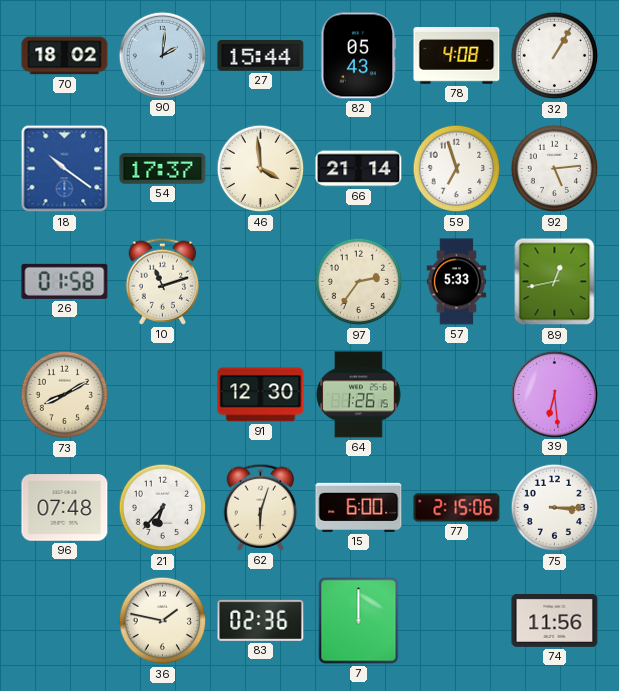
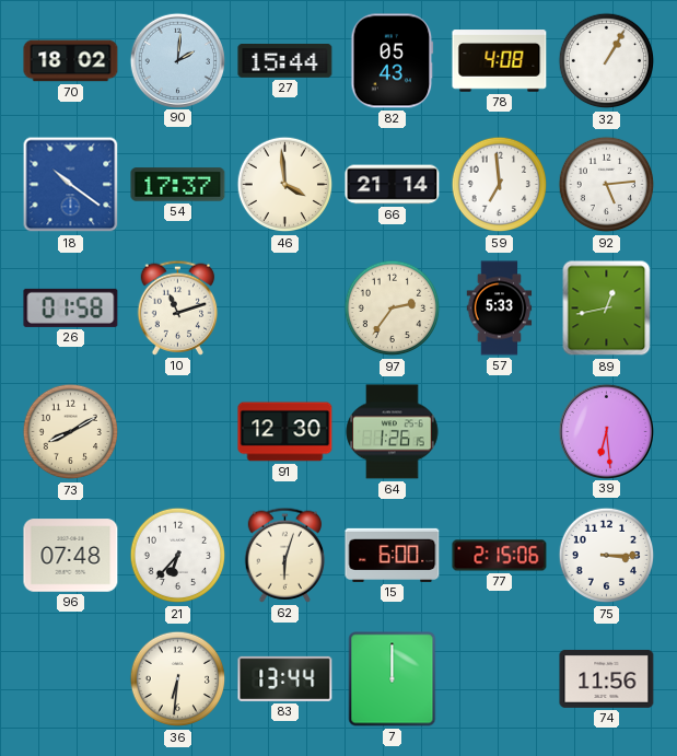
59: 6:57 -> 6:59 (500, 185)
36: 1:47 -> 6:31 (178, 679)
83: 02:36 -> 13:44 (285, 678)
